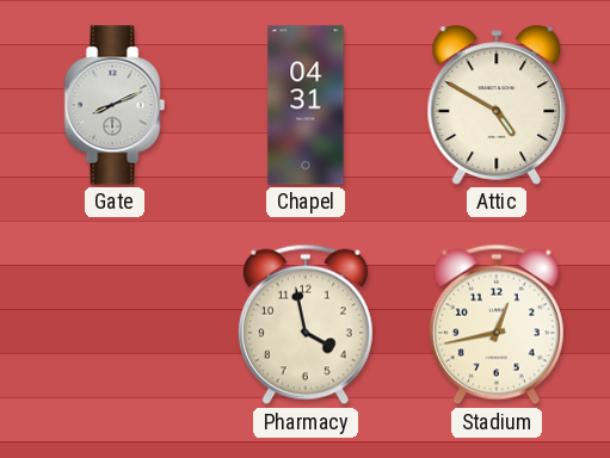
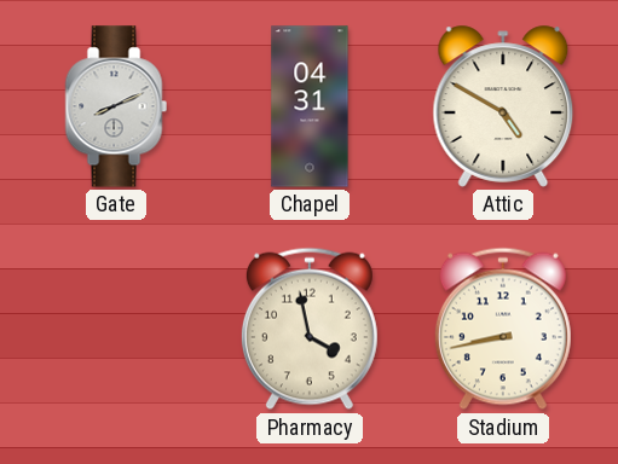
Stadium: 12:43 -> 8:43 (503, 329)
